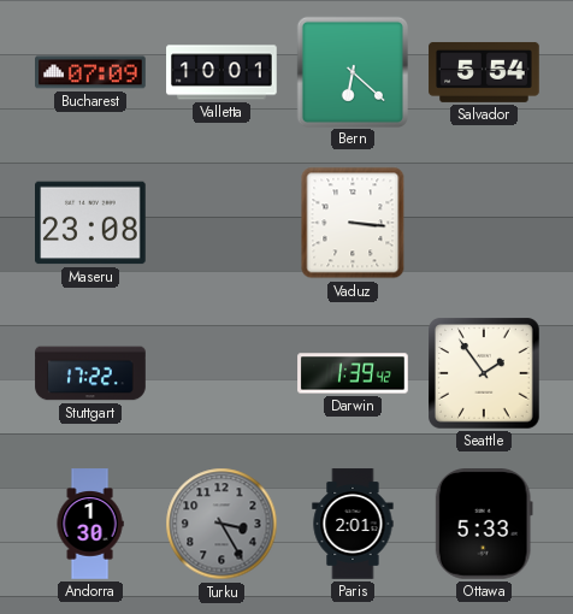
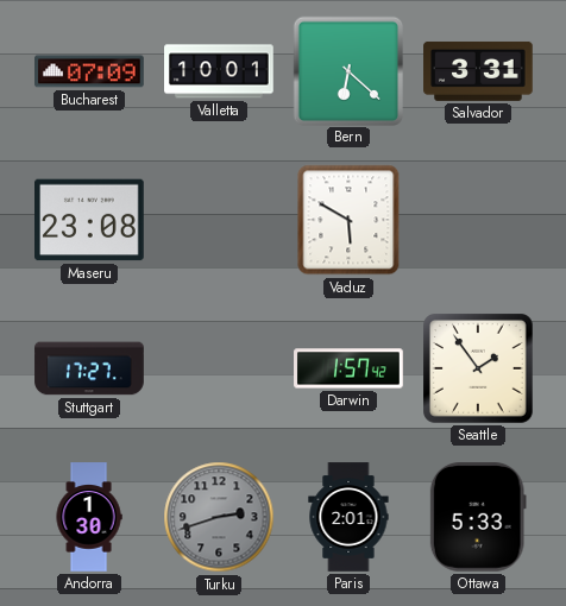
Salvador: 5:54 -> 3:31 (478, 71)
Vaduz: 3:16 -> 5:50 (348, 220)
Stuttgart: 17:22 -> 17:27 (89, 368)
Darwin: 1:39 -> 1:57 (348, 368)
Turku: 3:25 -> 2:42 (219, 517)
